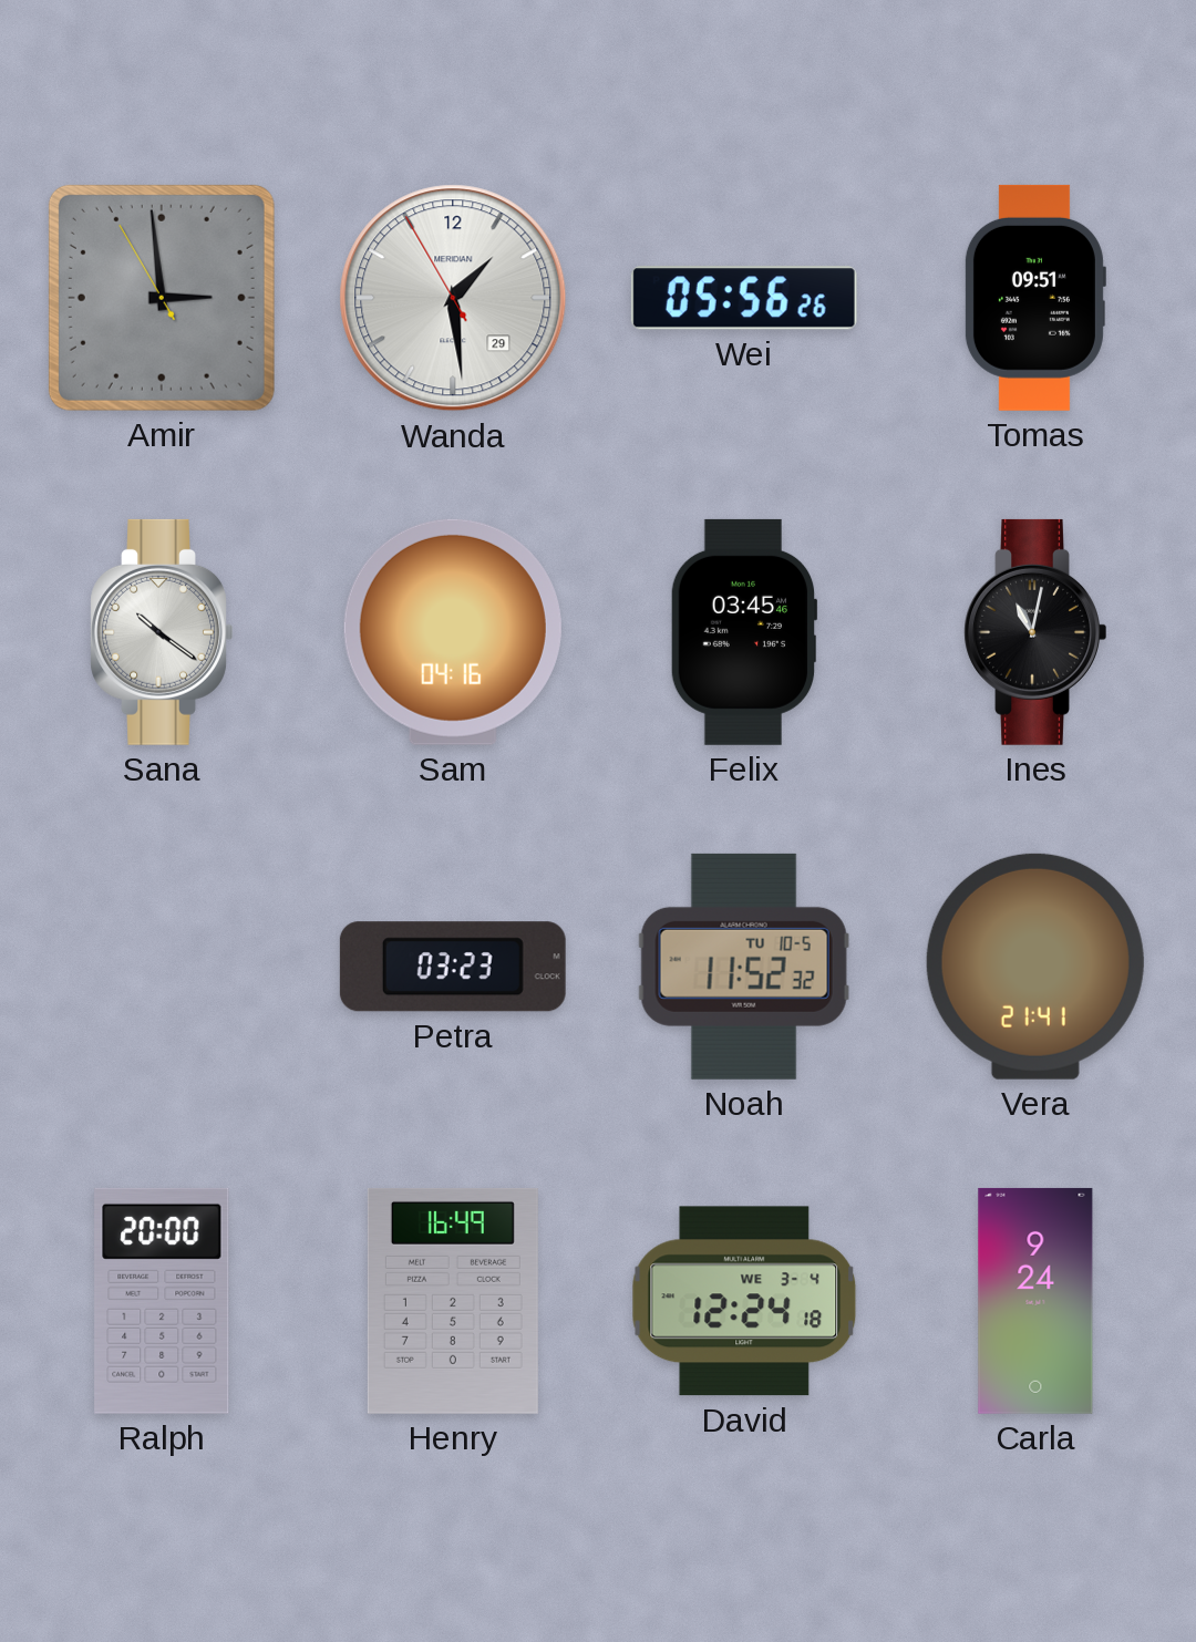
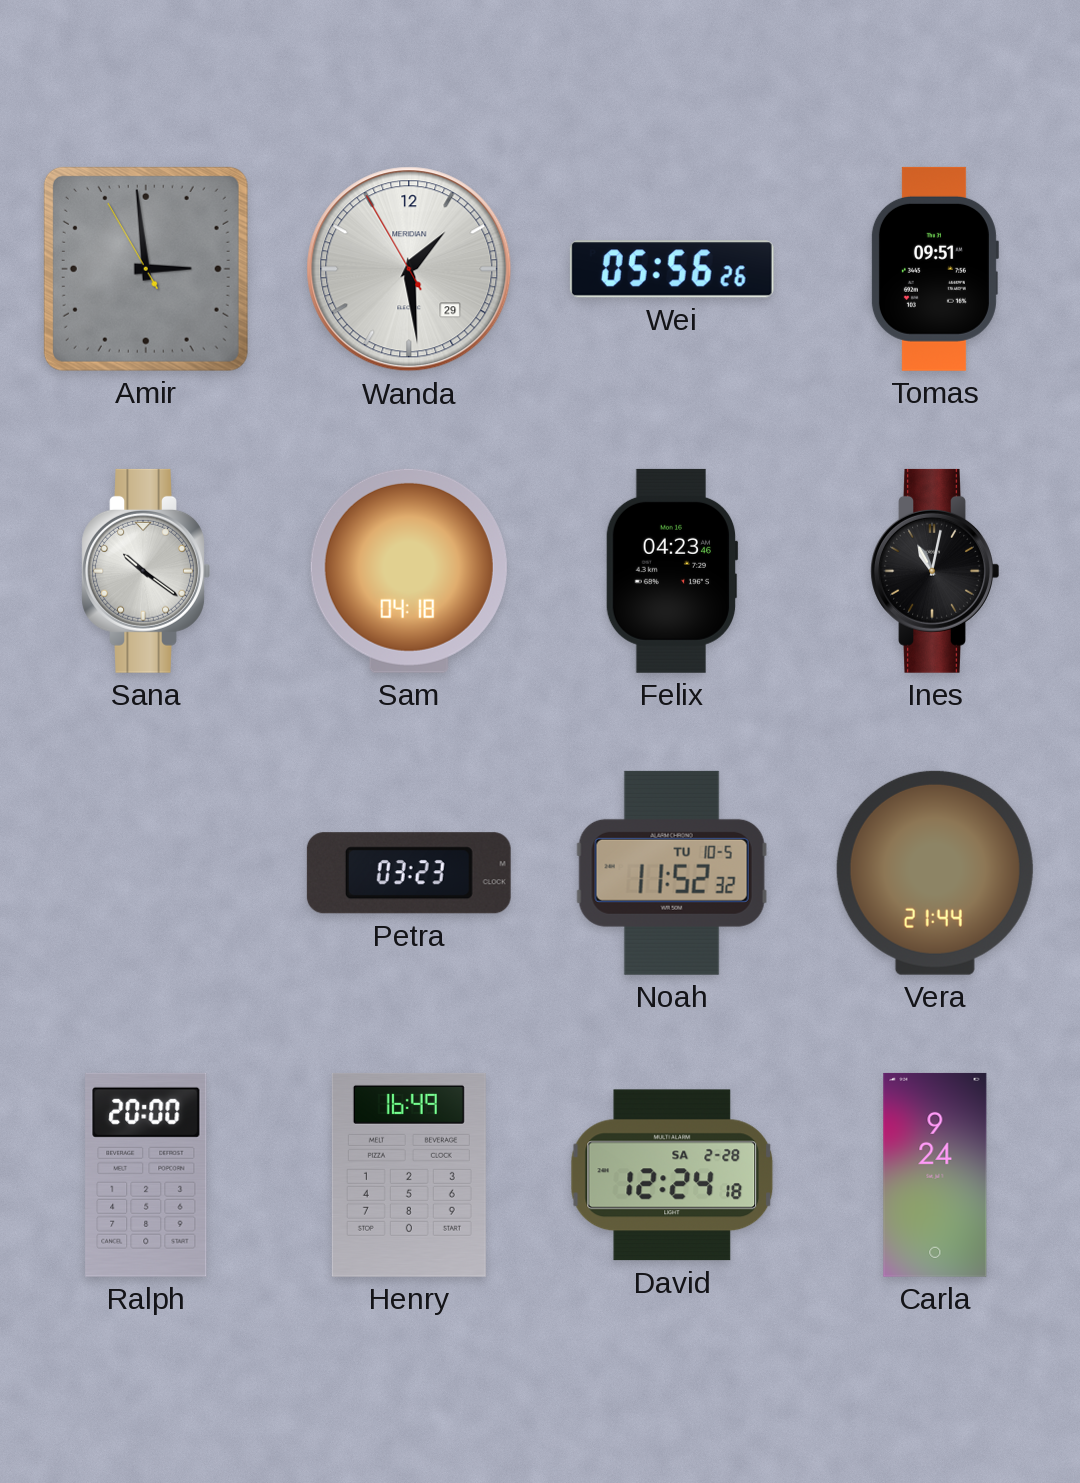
Sam: 04:16 -> 04:18 (409, 571)
Felix: 03:45 -> 04:23 (672, 571)
Vera: 21:41 -> 21:44 (935, 873)
David date: WE 3-4 -> SA 2-28 (672, 1175)
